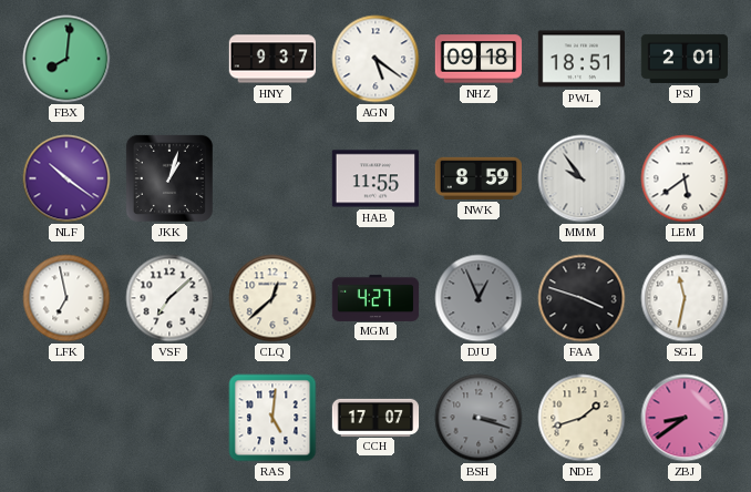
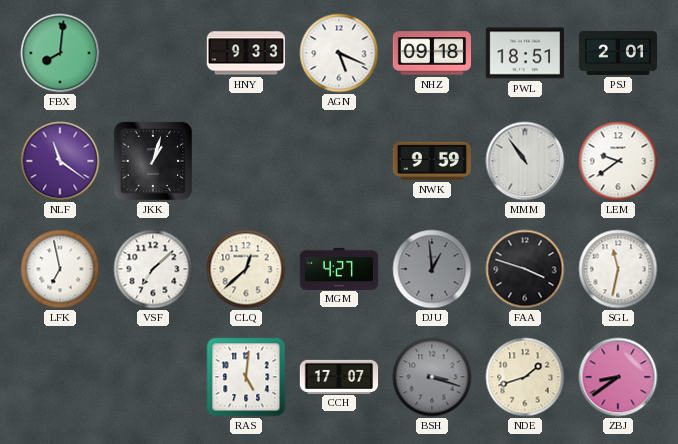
HNY: 9:37 -> 9:33 (246, 53)
AGN: 5:21 -> 5:19 (339, 53)
NLF: 10:21 -> 11:21 (60, 161)
HAB: 11:55 -> none (375, 178)
NWK: 8:59 -> 9:59 (431, 161)
MMM: 9:54 -> 10:54 (525, 161)
LEM: 5:39 -> 9:39 (618, 161)
DJU: 12:56 -> 12:59 (432, 269)
